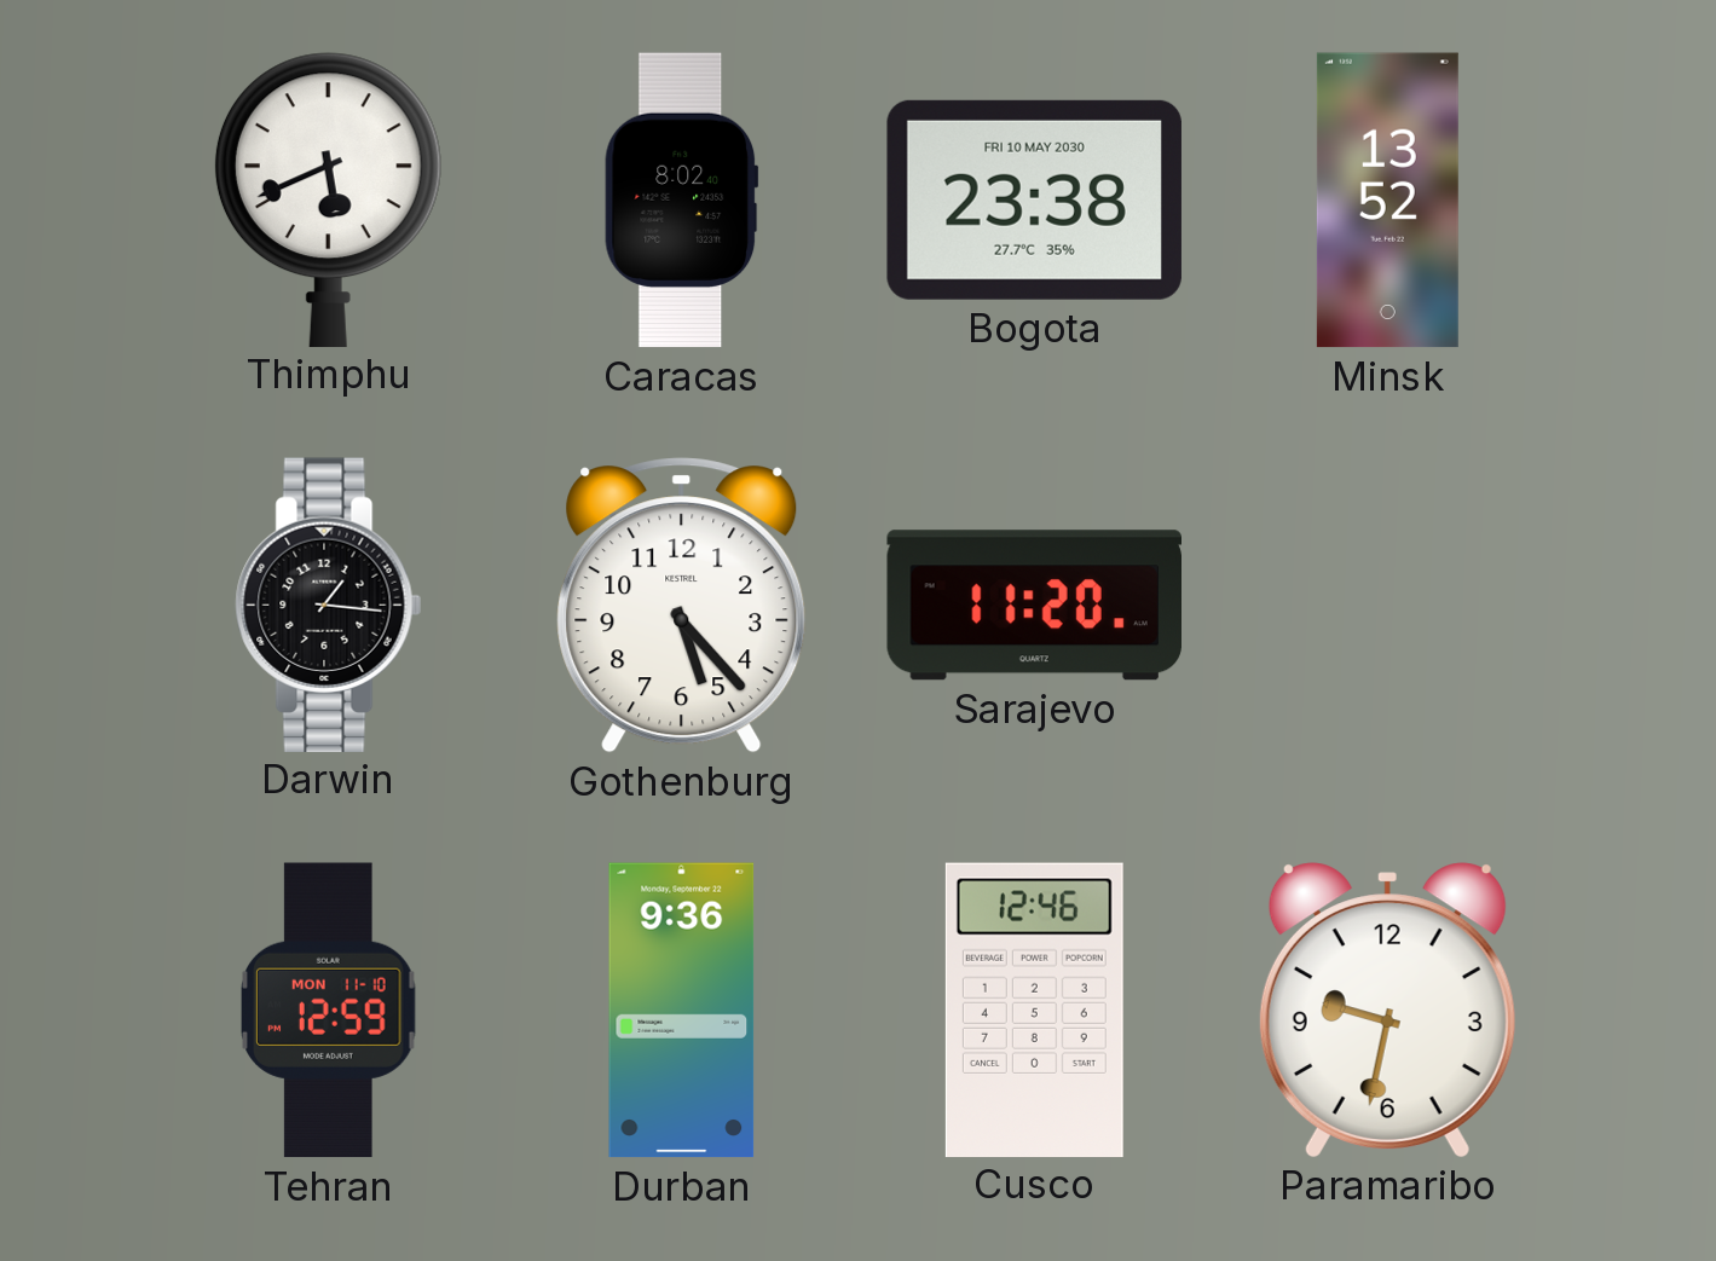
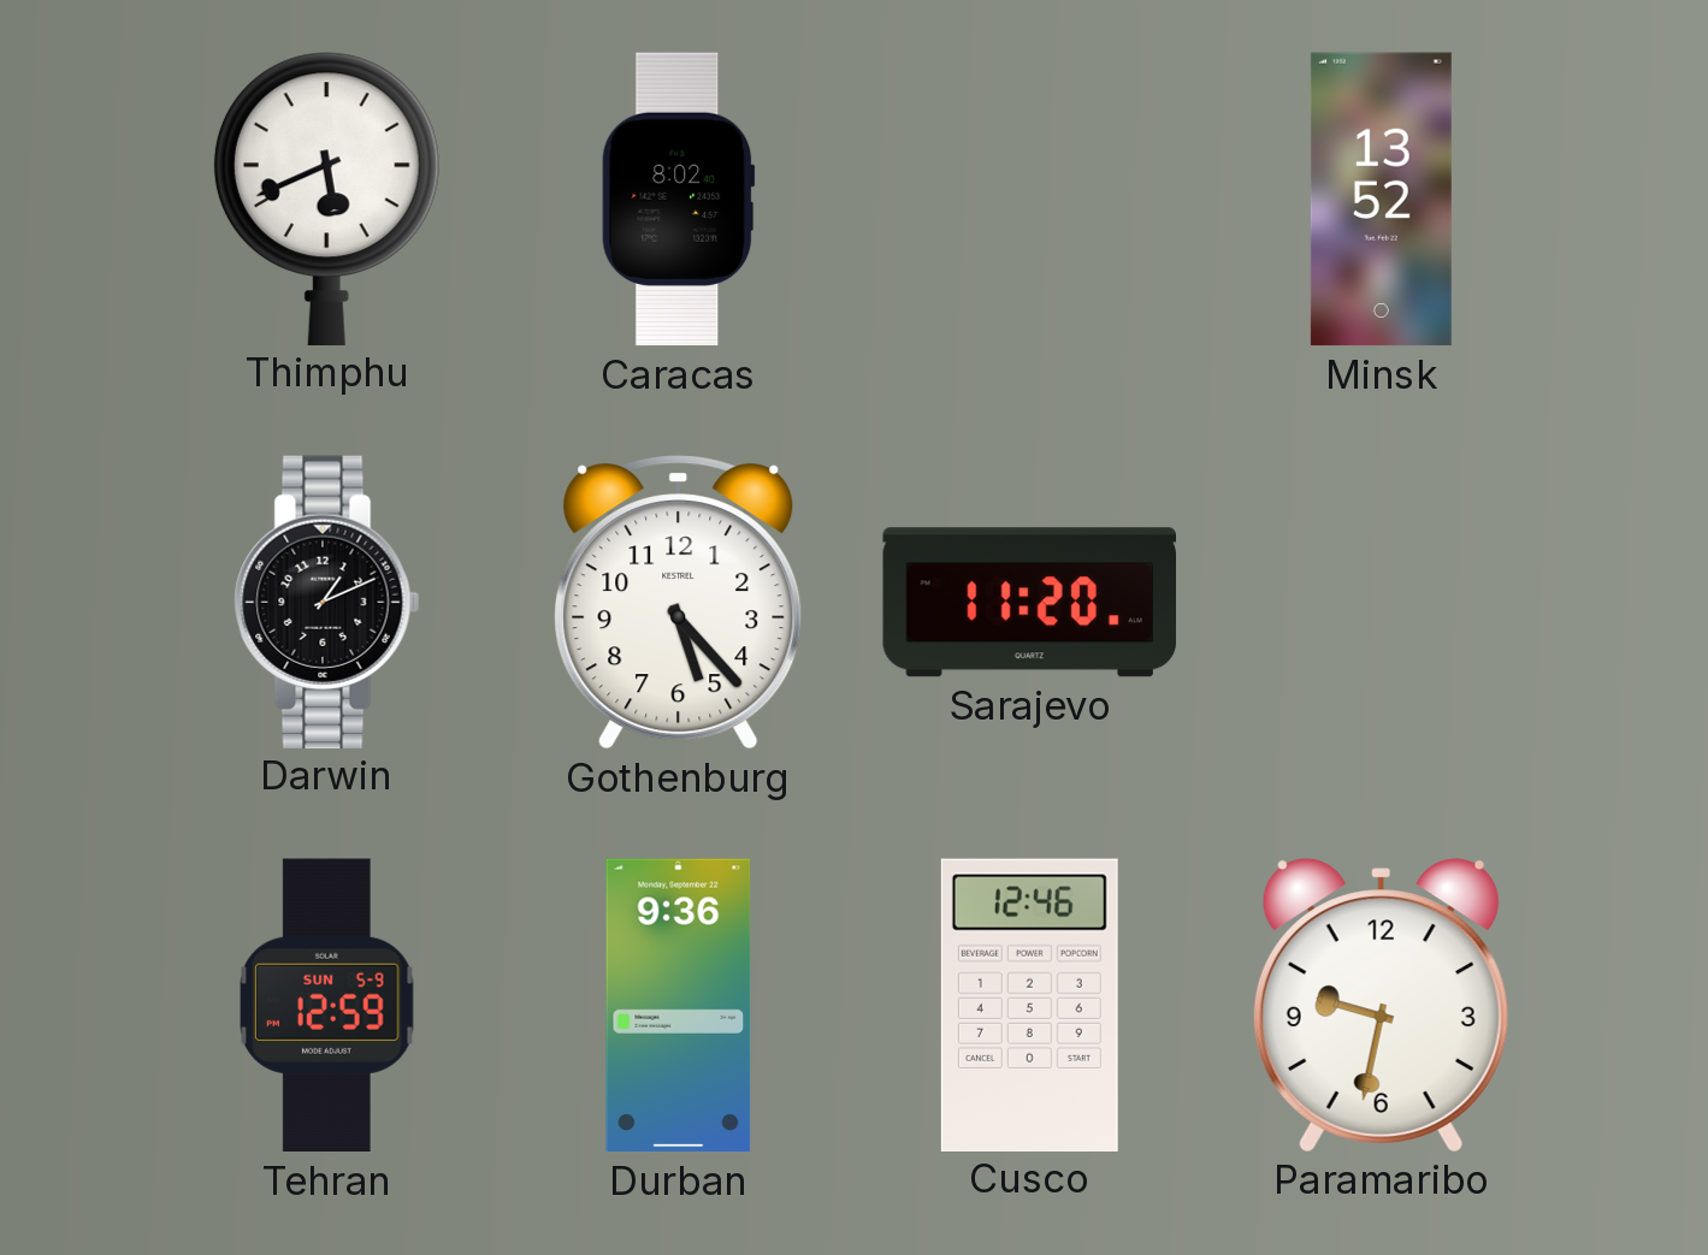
Bogota: 23:38 -> none (1034, 199)
Darwin: 1:16 -> 1:11 (327, 602)
Tehran date: MON 11-10 -> SUN 5-9 (327, 1006)
